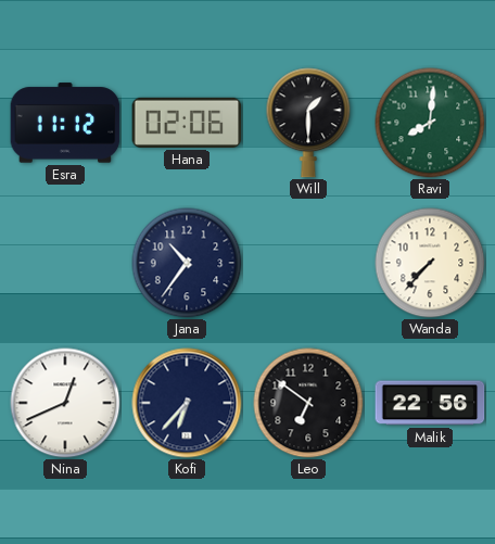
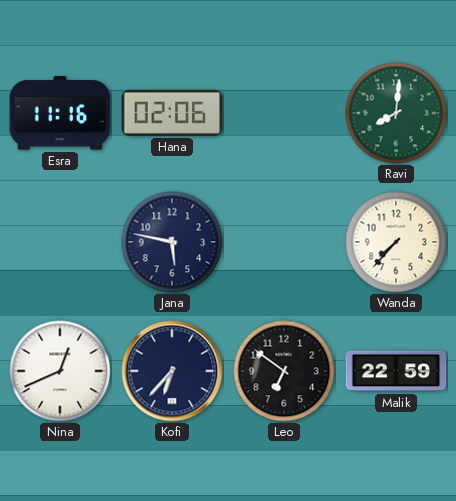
Esra: 11:12 -> 11:16 (60, 113)
Will: 1:30 -> none (308, 123)
Jana: 10:36 -> 5:47 (172, 242)
Malik: 22:56 -> 22:59 (396, 371)
